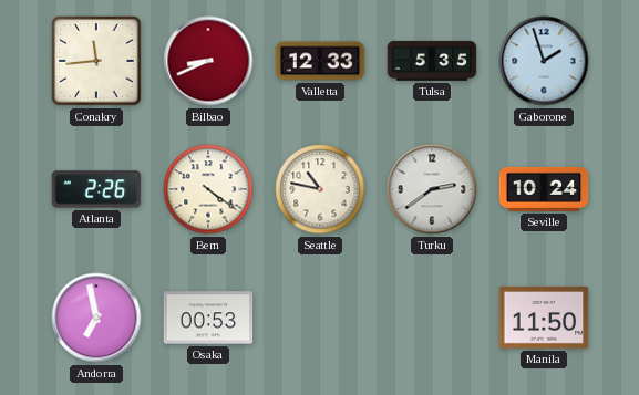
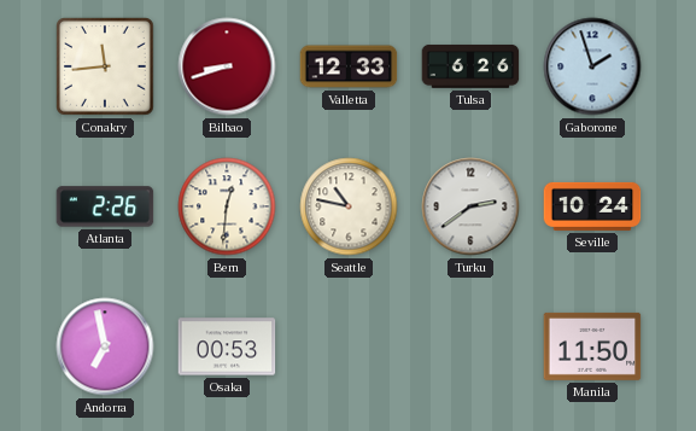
Bilbao: 8:41 -> 8:42 (227, 66)
Tulsa: 5:35 -> 6:26 (470, 66)
Bern: 4:21 -> 12:31 (227, 206)
